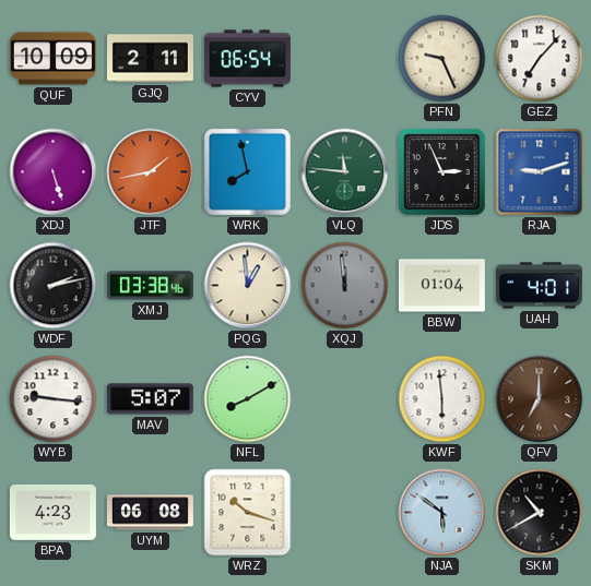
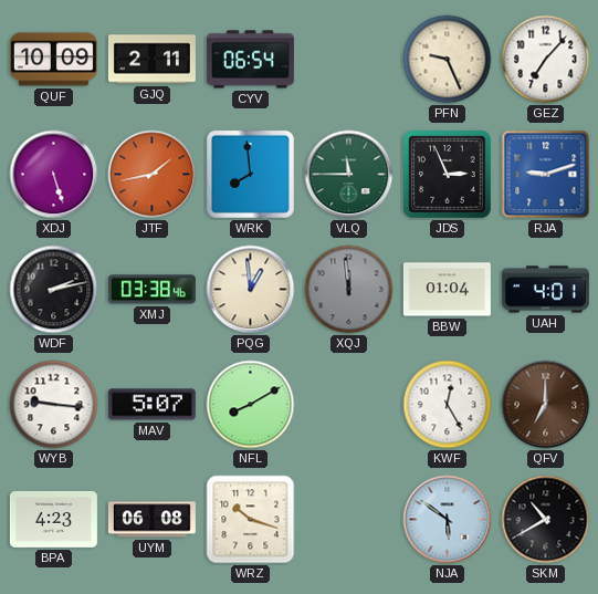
WRK: 7:58 -> 7:59 (250, 174)
VLQ: 11:46 -> 11:45 (349, 175)
KWF: 5:59 -> 12:25 (448, 405)
